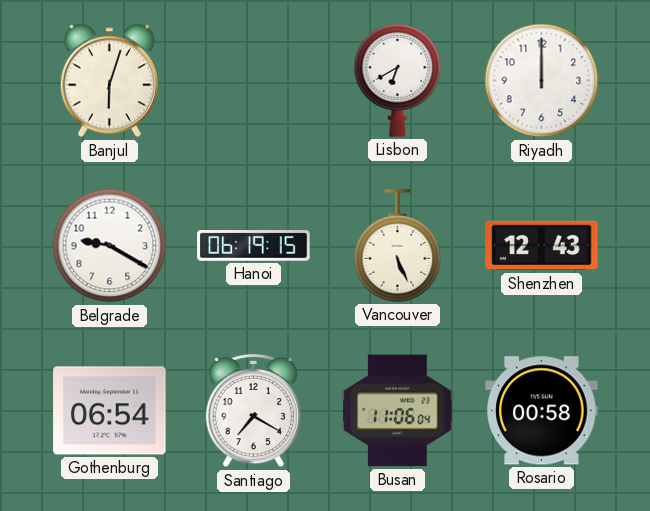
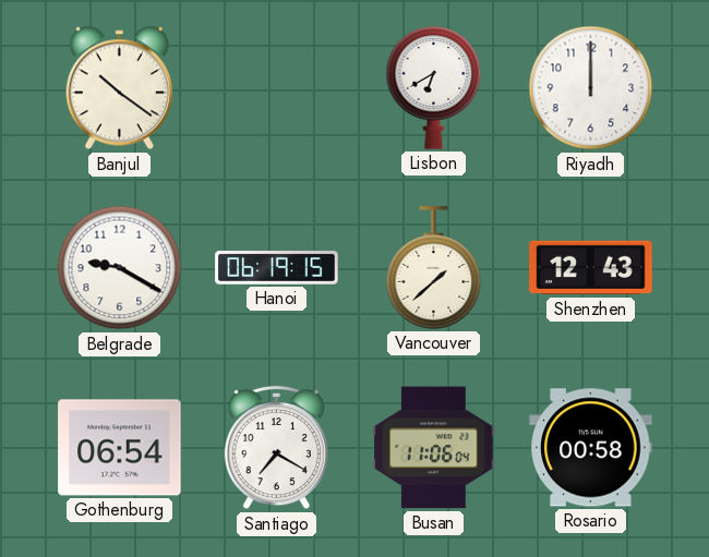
Banjul: 6:03 -> 10:21 (119, 88)
Vancouver: 5:26 -> 1:38 (434, 268)
